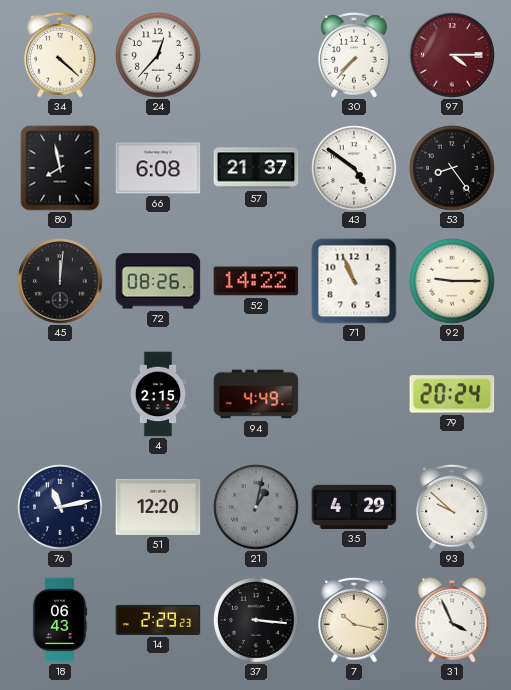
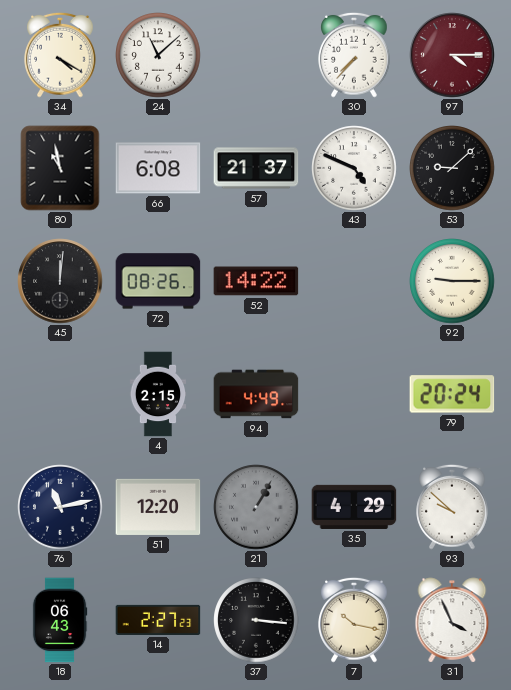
34: 4:22 -> 4:20 (60, 55)
24: 12:37 -> 11:08 (158, 55)
80: 7:58 -> 10:58 (60, 168)
43: 4:51 -> 4:49 (354, 168)
53: 8:24 -> 9:08 (452, 168)
71: 10:56 -> none (354, 281)
21: 1:02 -> 1:05 (256, 507)
14: 2:29 -> 2:27 (158, 620)
